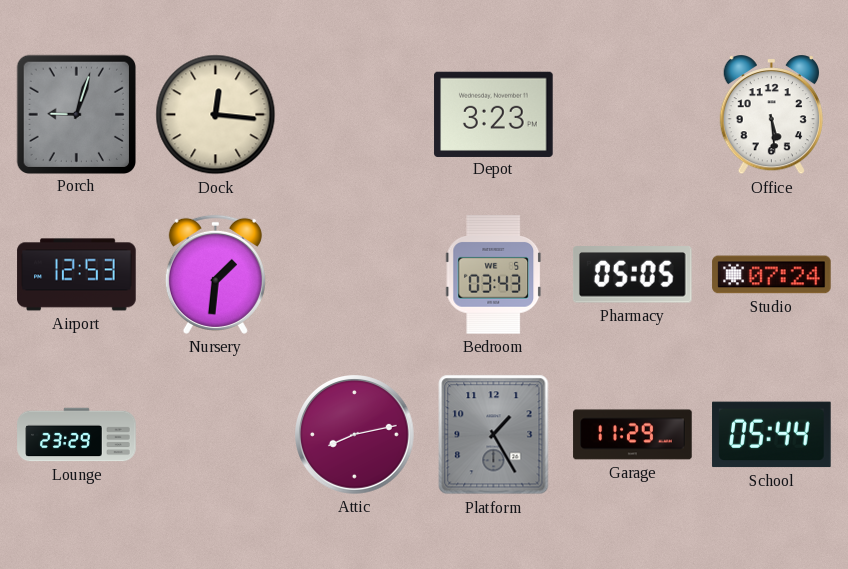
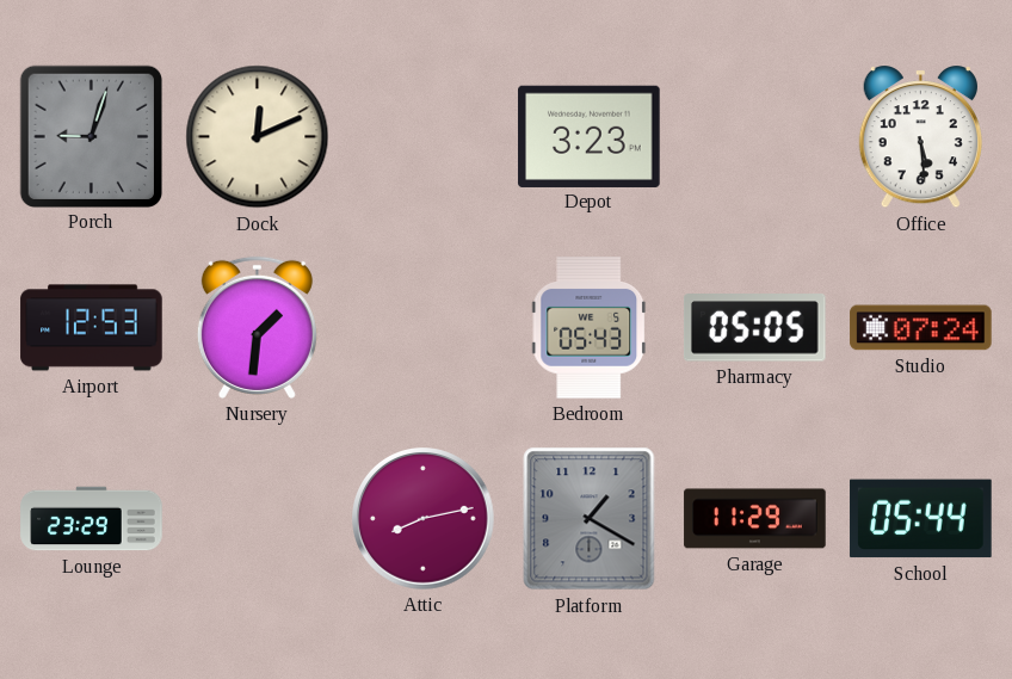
Dock: 12:16 -> 12:11 (258, 137)
Bedroom: 03:43 -> 05:43 (590, 328)
Platform: 1:25 -> 1:20 (590, 519)
